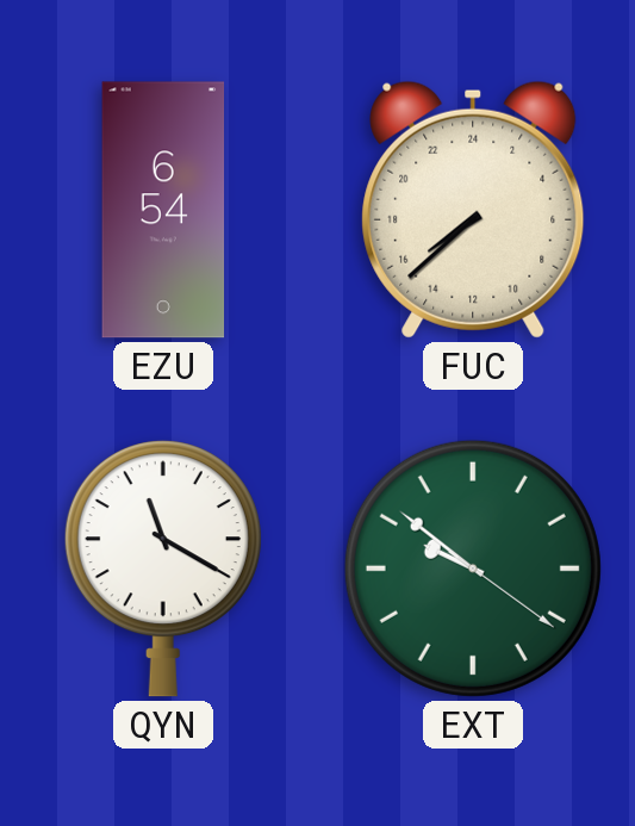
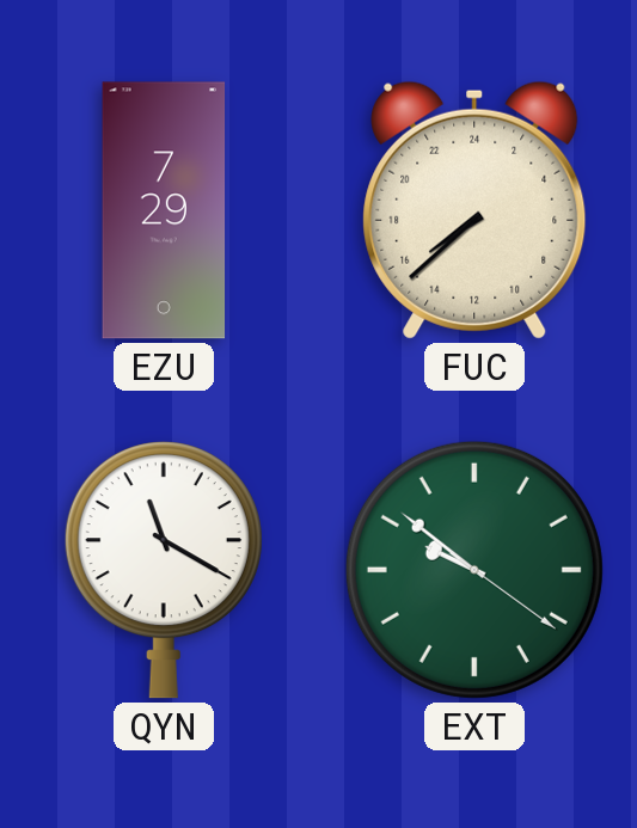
EZU: 6:54 -> 7:29 (164, 210)
